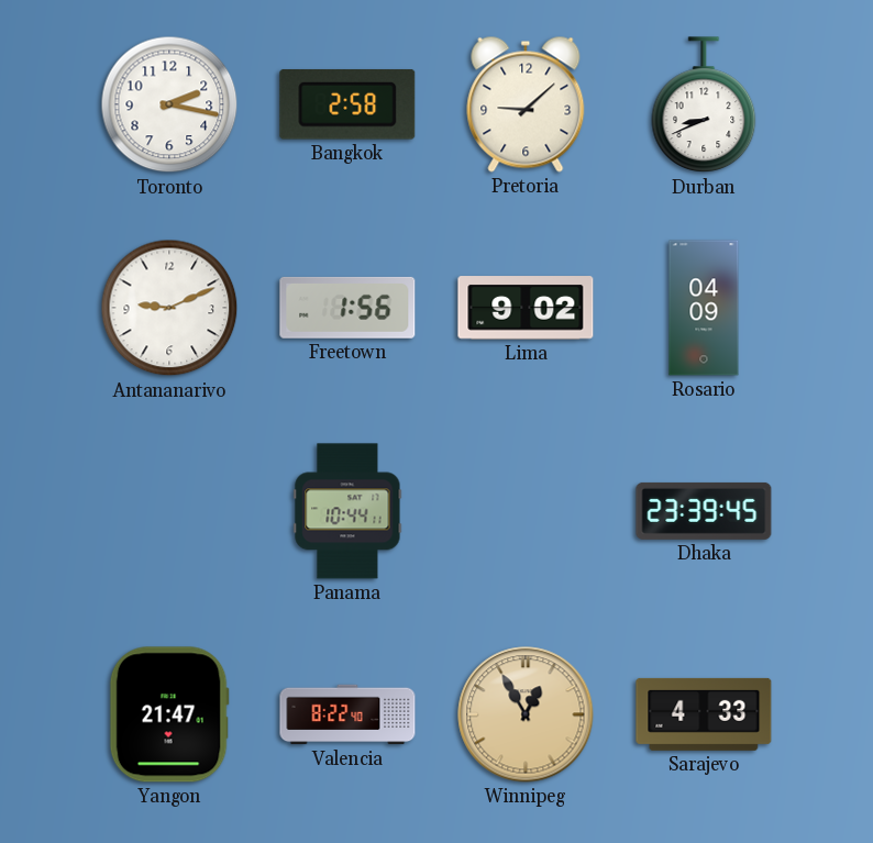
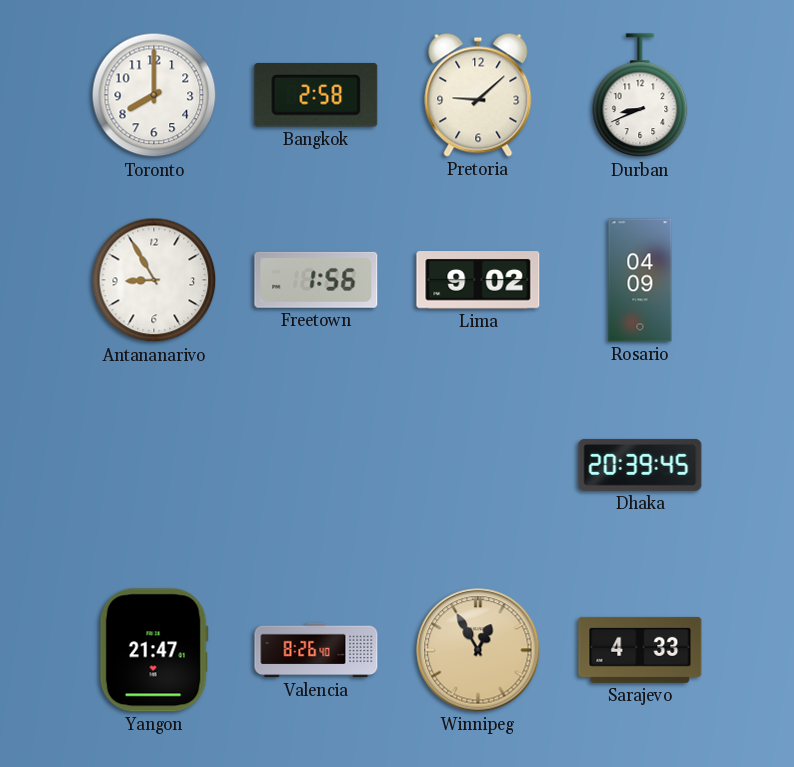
Toronto: 2:17 -> 8:00 (154, 95)
Antananarivo: 9:11 -> 8:55 (154, 280)
Panama: 10:44 -> none (347, 511)
Dhaka: 23:39 -> 20:39 (640, 465)
Valencia: 8:22 -> 8:26 (316, 650)
